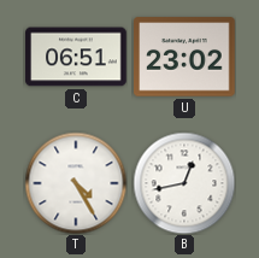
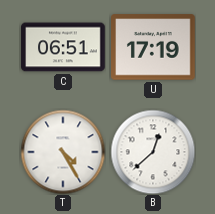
U: 23:02 -> 17:19 (153, 47)
B: 12:43 -> 12:38 (153, 152)
